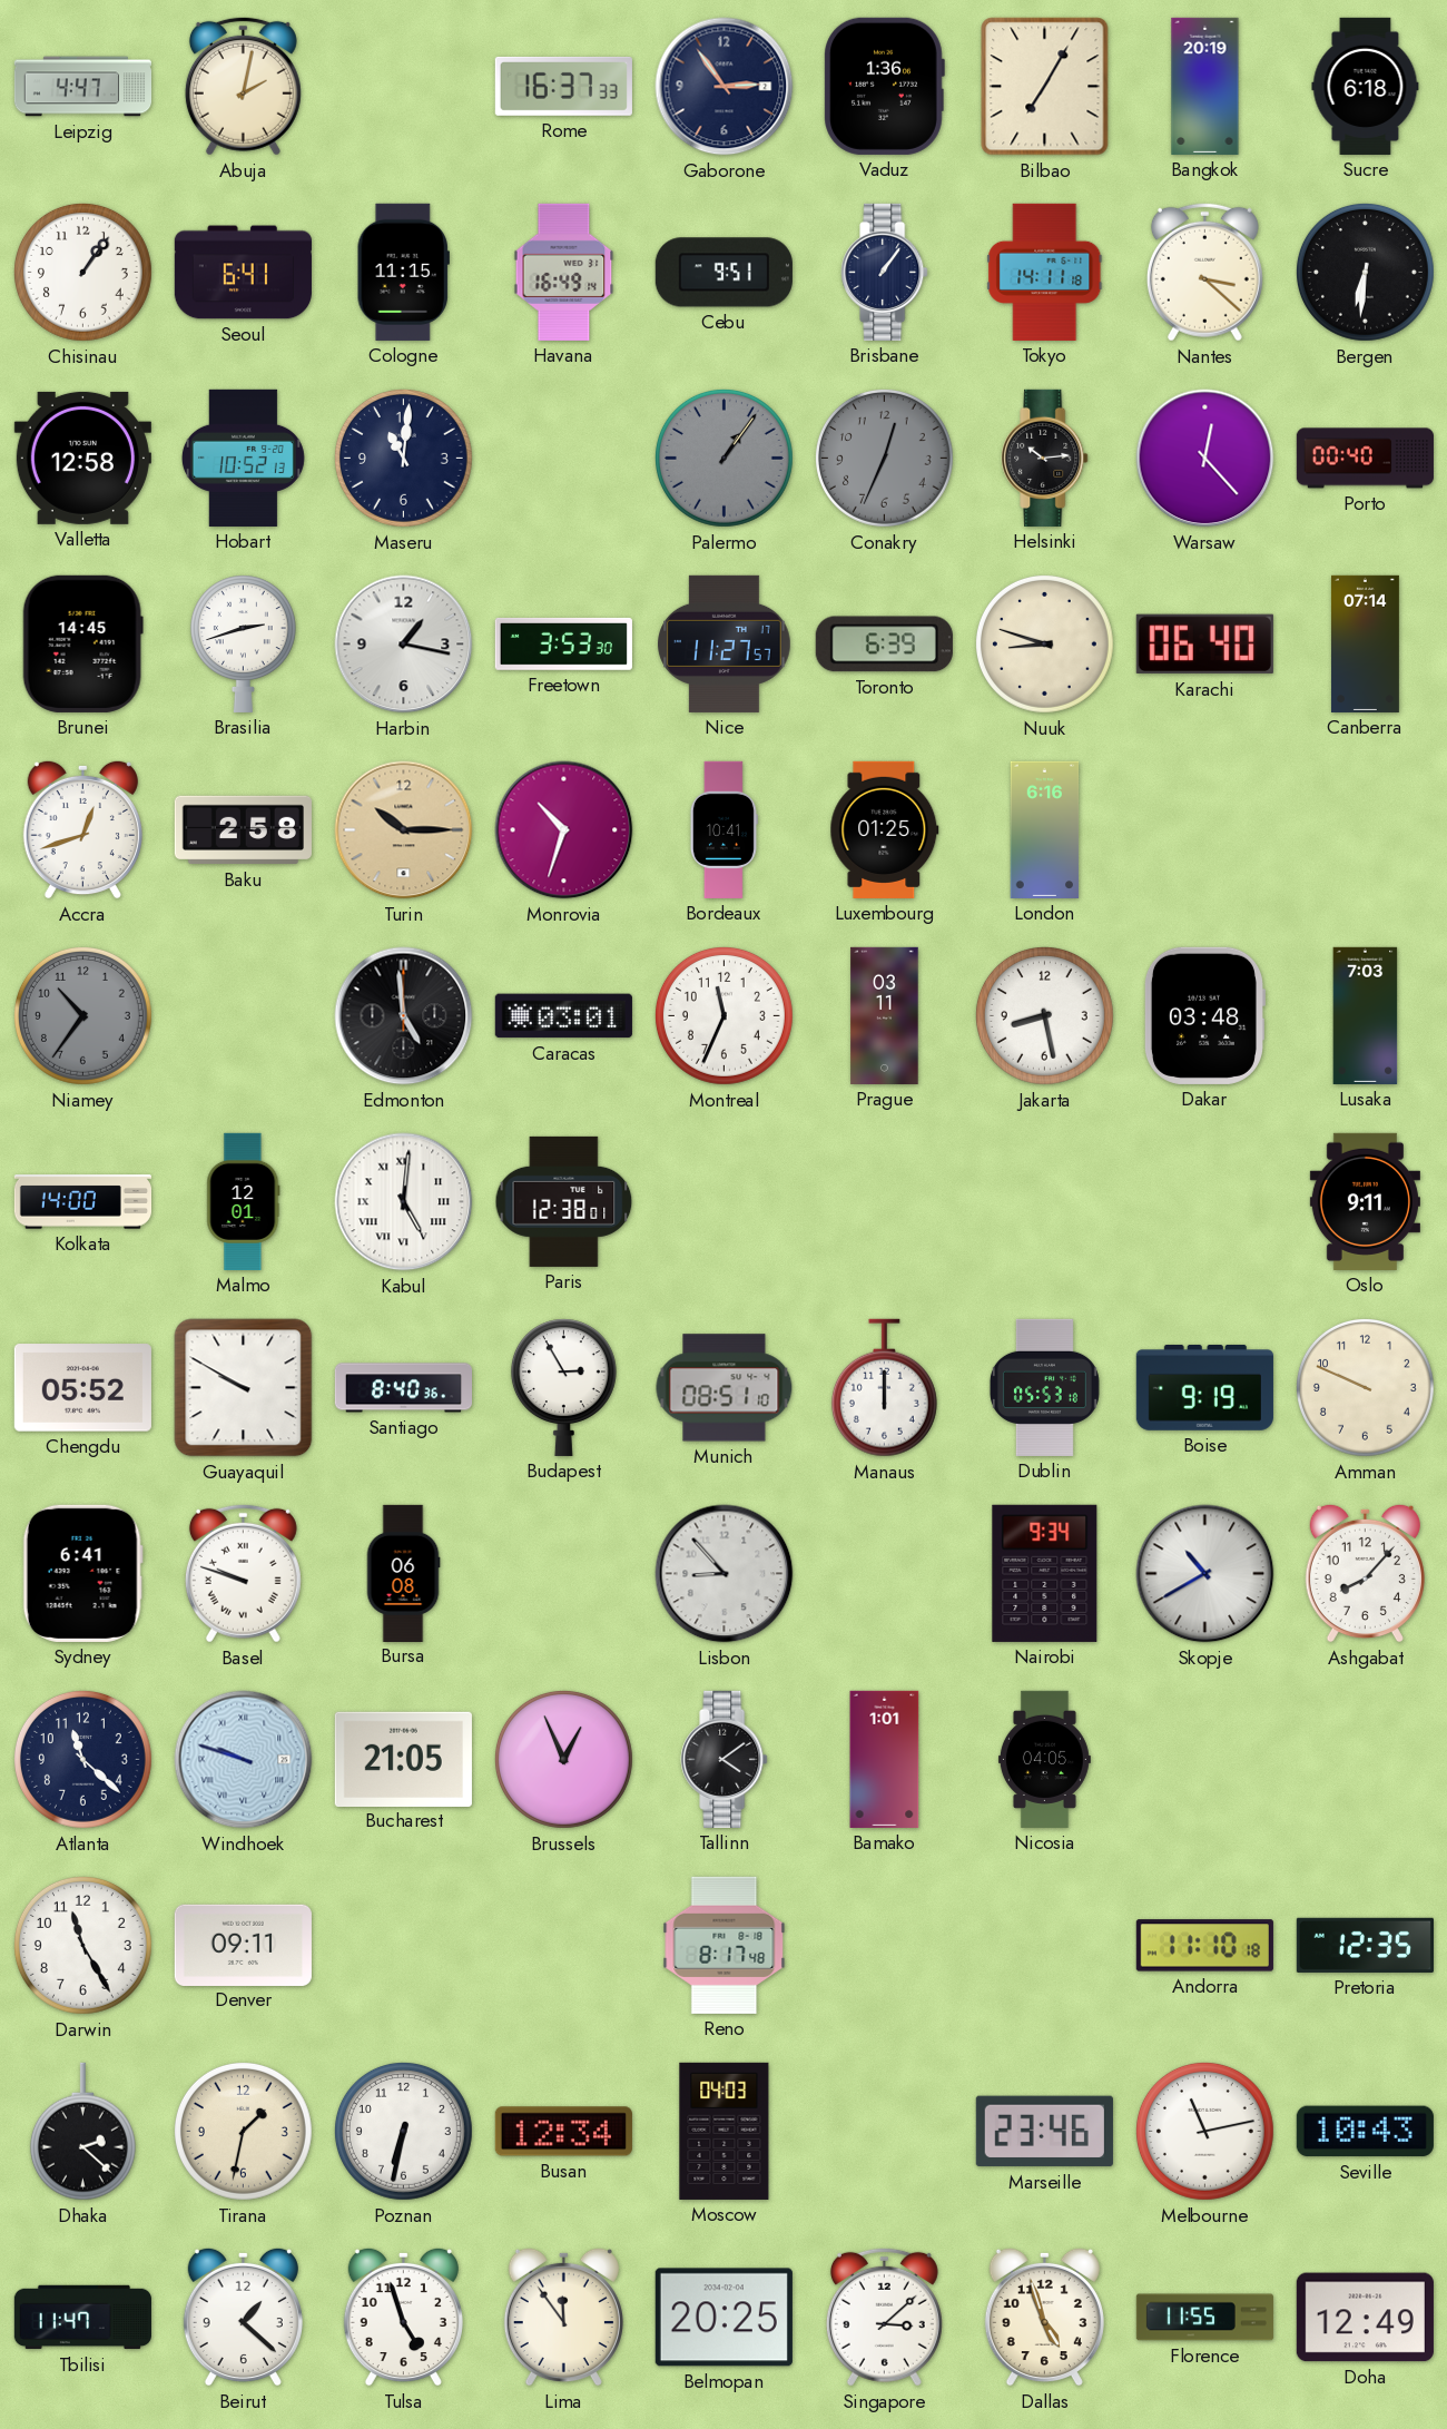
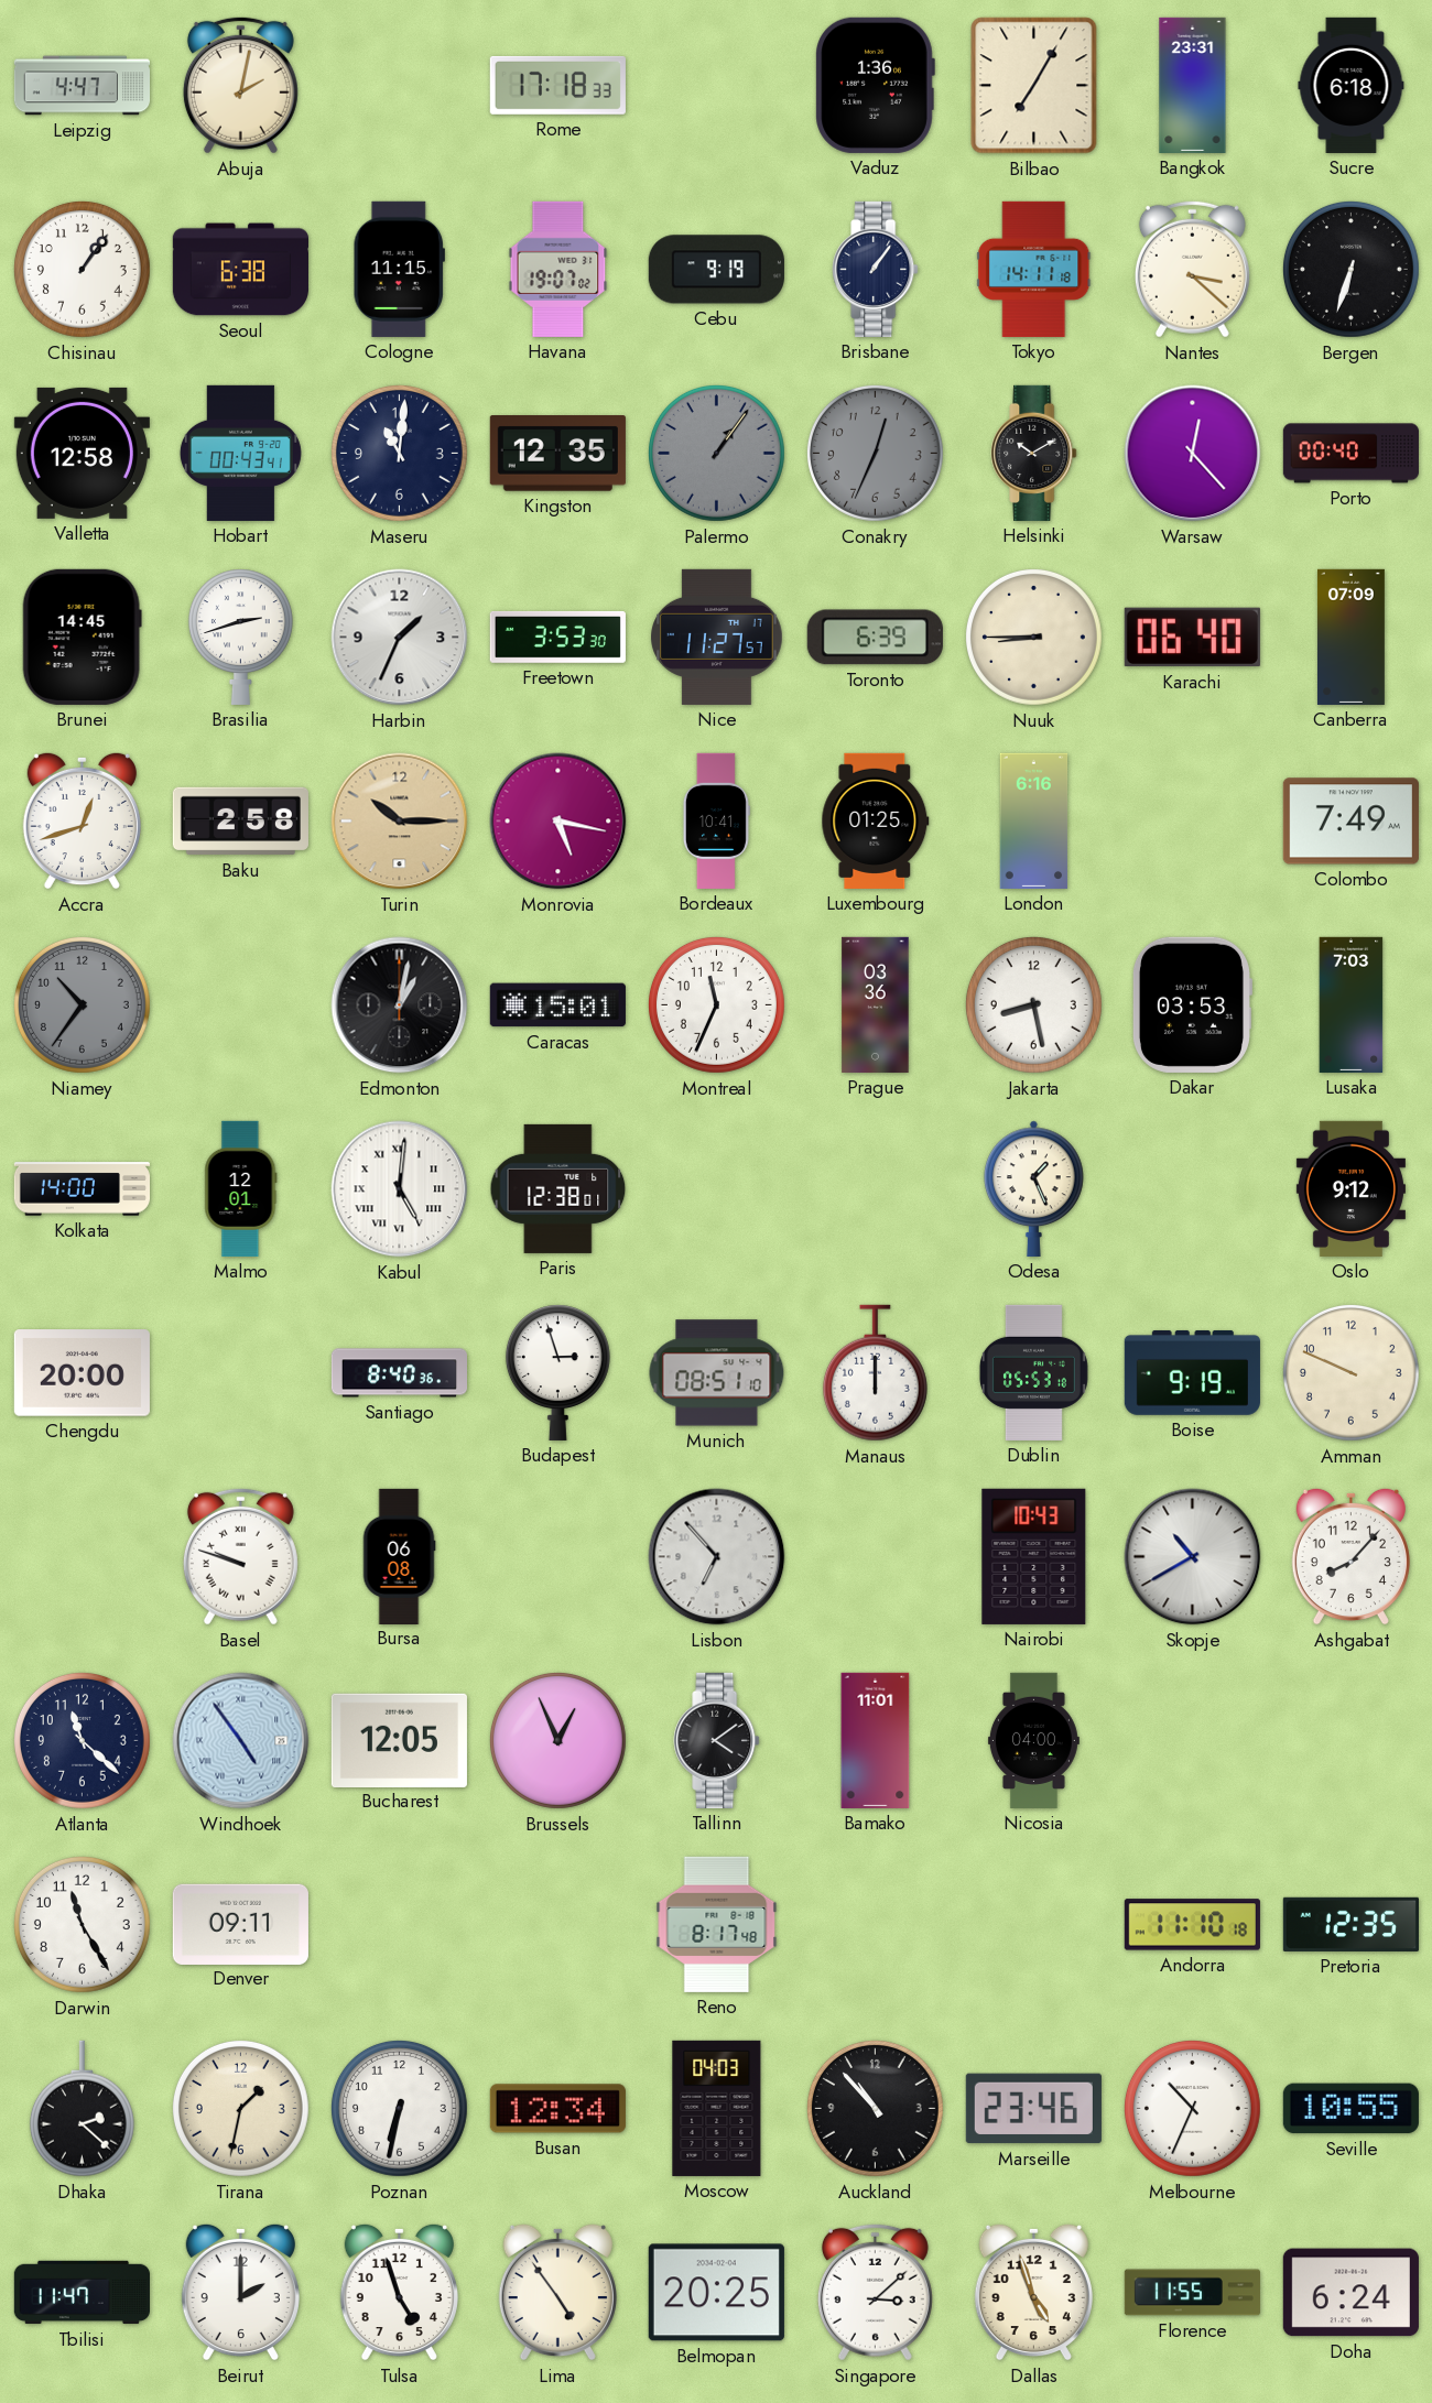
Rome: 16:37 -> 17:18 (557, 85)
Gaborone: 2:54 -> none (725, 87)
Bangkok: 20:19 -> 23:31 (1193, 85)
Seoul: 6:41 -> 6:38 (240, 270)
Havana: 16:49 -> 19:07 (558, 269)
Cebu: 9:51 -> 9:19 (716, 270)
Bergen: 6:31 -> 6:33 (1350, 269)
Hobart: 10:52 -> 00:43 (240, 453)
Kingston: none -> 12:35 (557, 454)
Helsinki: 10:14 -> 10:10 (1034, 453)
Harbin: 1:17 -> 1:34 (400, 638)
Nuuk: 8:48 -> 8:45 (1033, 637)
Canberra: 07:14 -> 07:09 (1350, 637)
Monrovia: 10:33 -> 5:17 (558, 822)
Colombo: none -> 7:49 (1350, 822)
Edmonton: 4:59 -> 1:02 (400, 1005)
Caracas: 03:01 -> 15:01 (557, 1005)
Prague: 03:11 -> 03:36 (876, 1004)
Dakar: 03:48 -> 03:53 (1192, 1004)
Odesa: none -> 1:26 (1034, 1188)
Oslo: 9:11 -> 9:12 (1350, 1188)
Chengdu: 05:52 -> 20:00 (82, 1373)
Guayaquil: 9:50 -> none (244, 1388)
Budapest: 2:55 -> 2:57 (557, 1372)
Sydney: 6:41 -> none (82, 1573)
Lisbon: 8:53 -> 6:53 (717, 1557)
Nairobi: 9:34 -> 10:43 (1034, 1556)
Windhoek: 9:48 -> 4:54 (241, 1741)
Bucharest: 21:05 -> 12:05 (399, 1740)
Bamako: 1:01 -> 11:01 (876, 1740)
Nicosia: 04:05 -> 04:00 (1033, 1740)
Auckland: none -> 10:53 (875, 2108)
Melbourne: 11:13 -> 10:34 (1192, 2108)
Seville: 10:43 -> 10:55 (1350, 2109)
Beirut: 1:22 -> 2:00 (240, 2292)
Lima: 11:54 -> 4:54 (557, 2292)
Doha: 12:49 -> 6:24 (1350, 2293)
